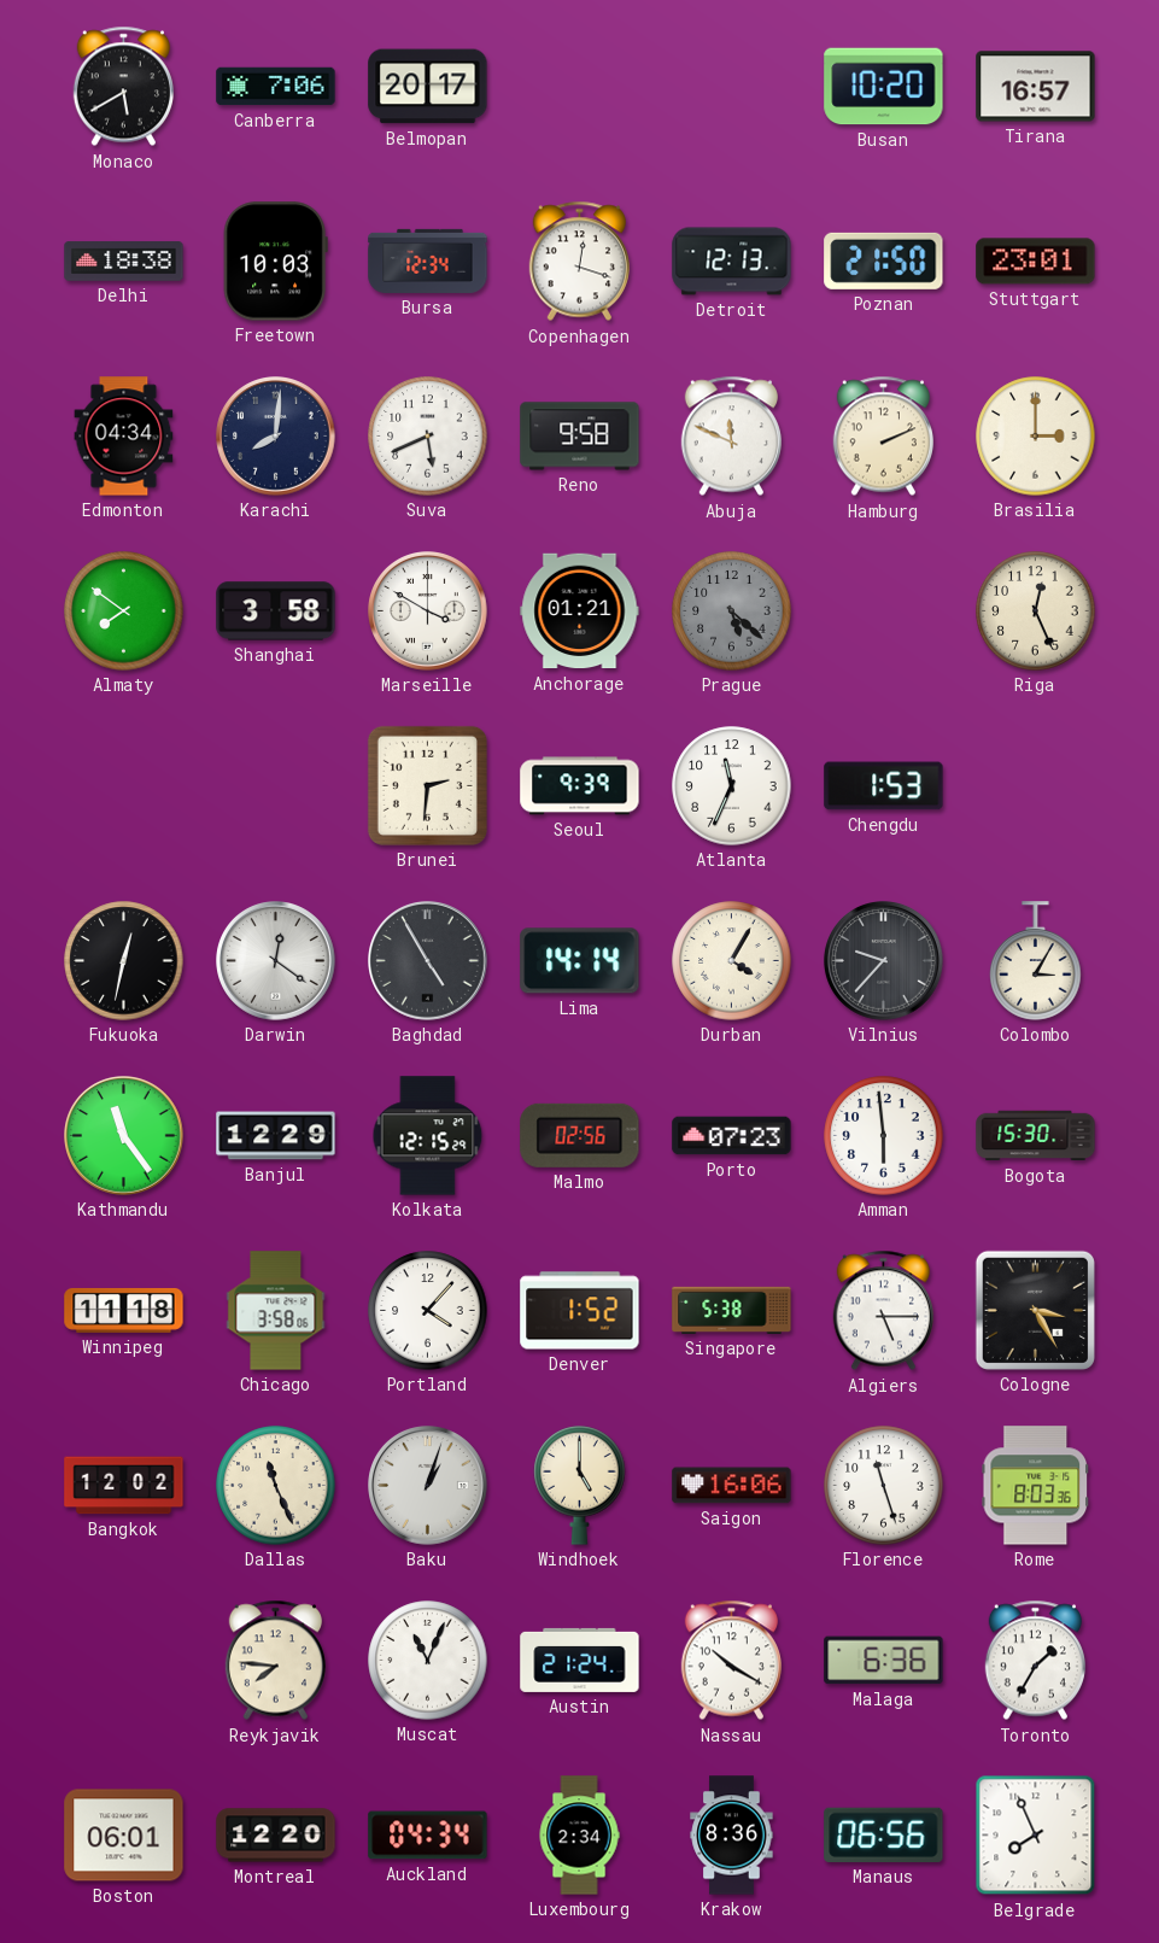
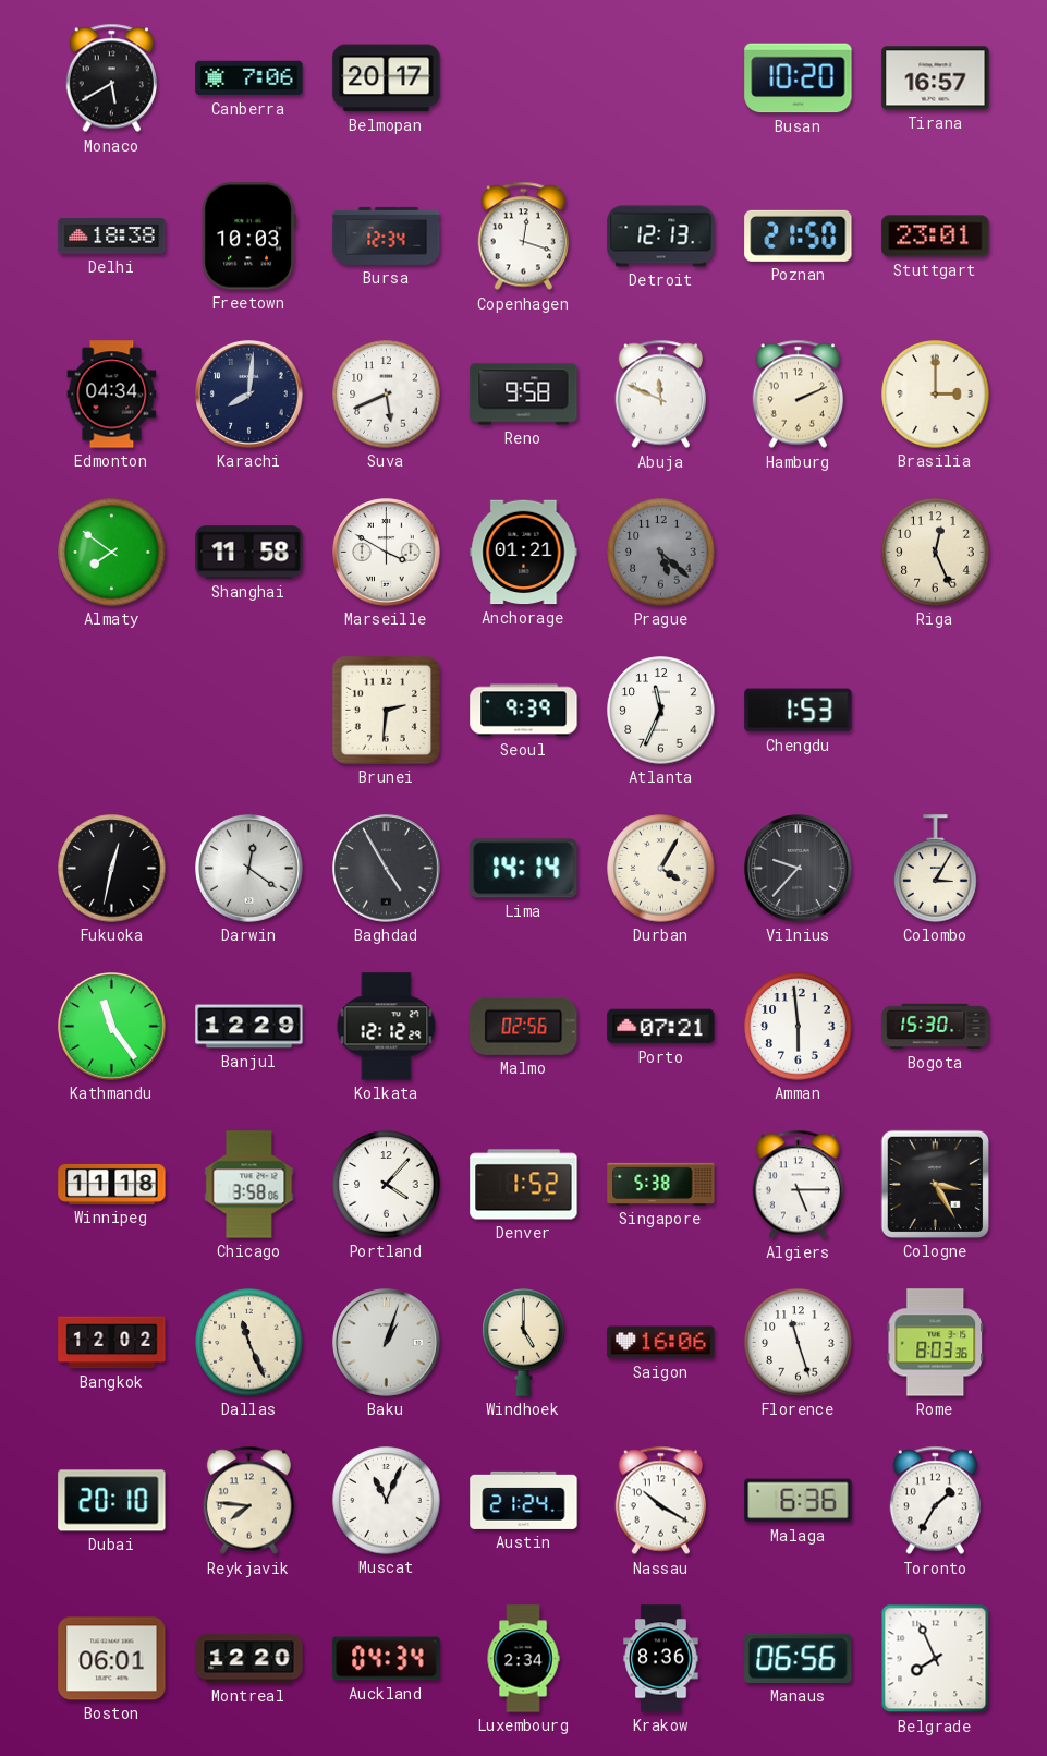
Shanghai: 3:58 -> 11:58 (249, 553)
Kolkata: 12:15 -> 12:12 (387, 1027)
Porto: 07:23 -> 07:21 (661, 1027)
Dubai: none -> 20:10 (112, 1501)
